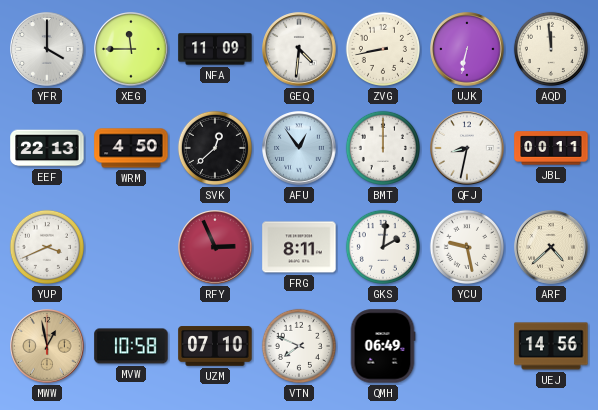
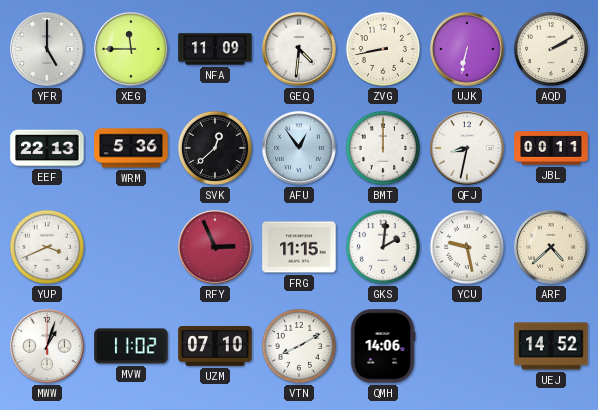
YFR: 4:00 -> 5:00 (47, 49)
AQD: 11:59 -> 2:10 (551, 49)
WRM: 4:50 -> 5:36 (131, 148)
FRG: 8:11 -> 11:15 (299, 247)
MWW: 12:58 -> 1:03 (47, 346)
MWW dial: champagne -> white (47, 346)
MVW: 10:58 -> 11:02 (131, 346)
VTN: 7:49 -> 8:10 (299, 346)
QMH: 06:49 -> 14:06 (383, 346)
UEJ: 14:56 -> 14:52 (551, 346)
